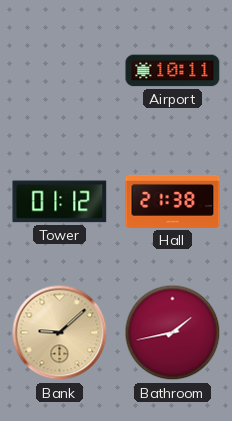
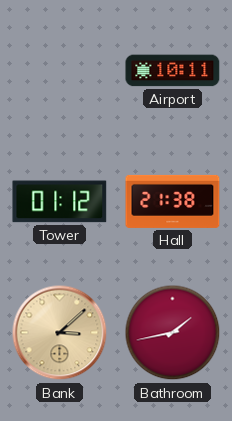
Bank: 9:08 -> 3:08 (60, 333)
